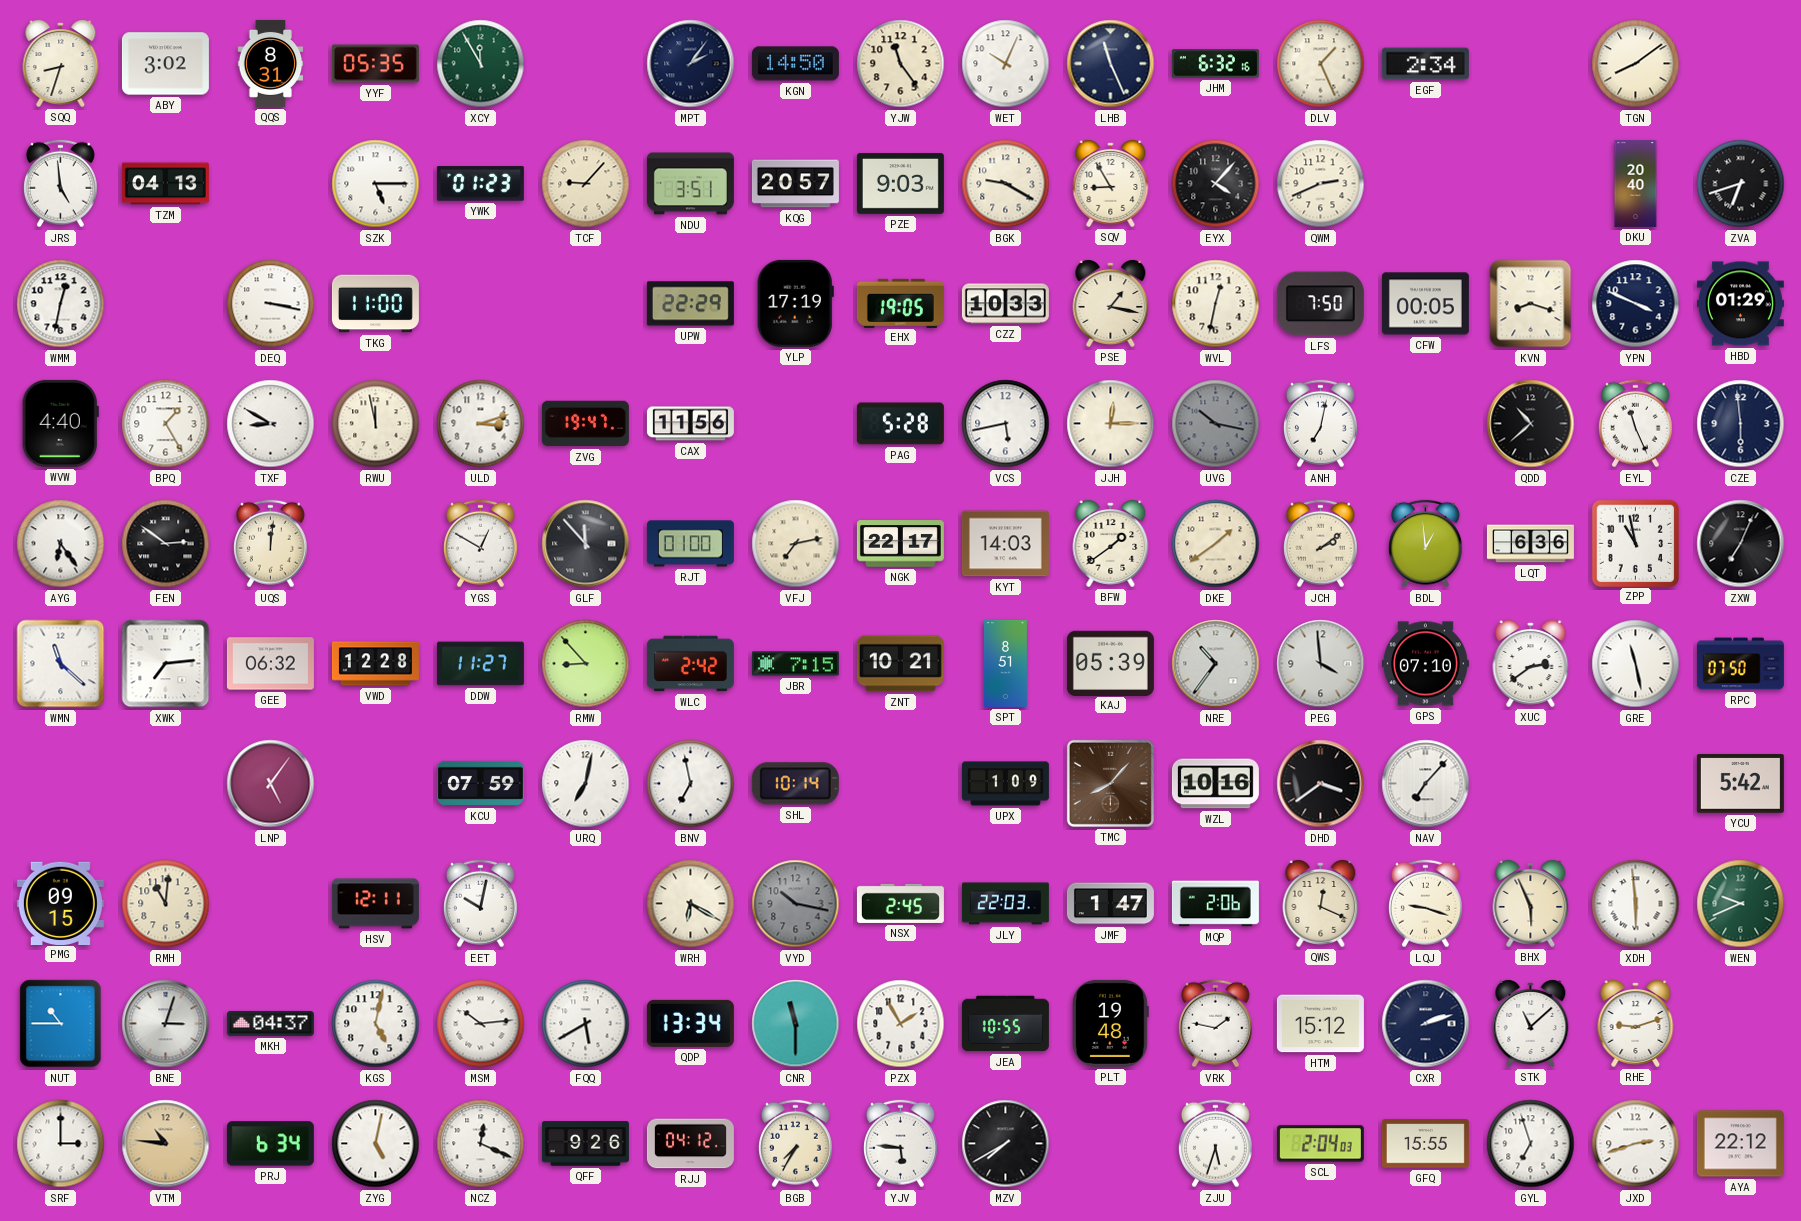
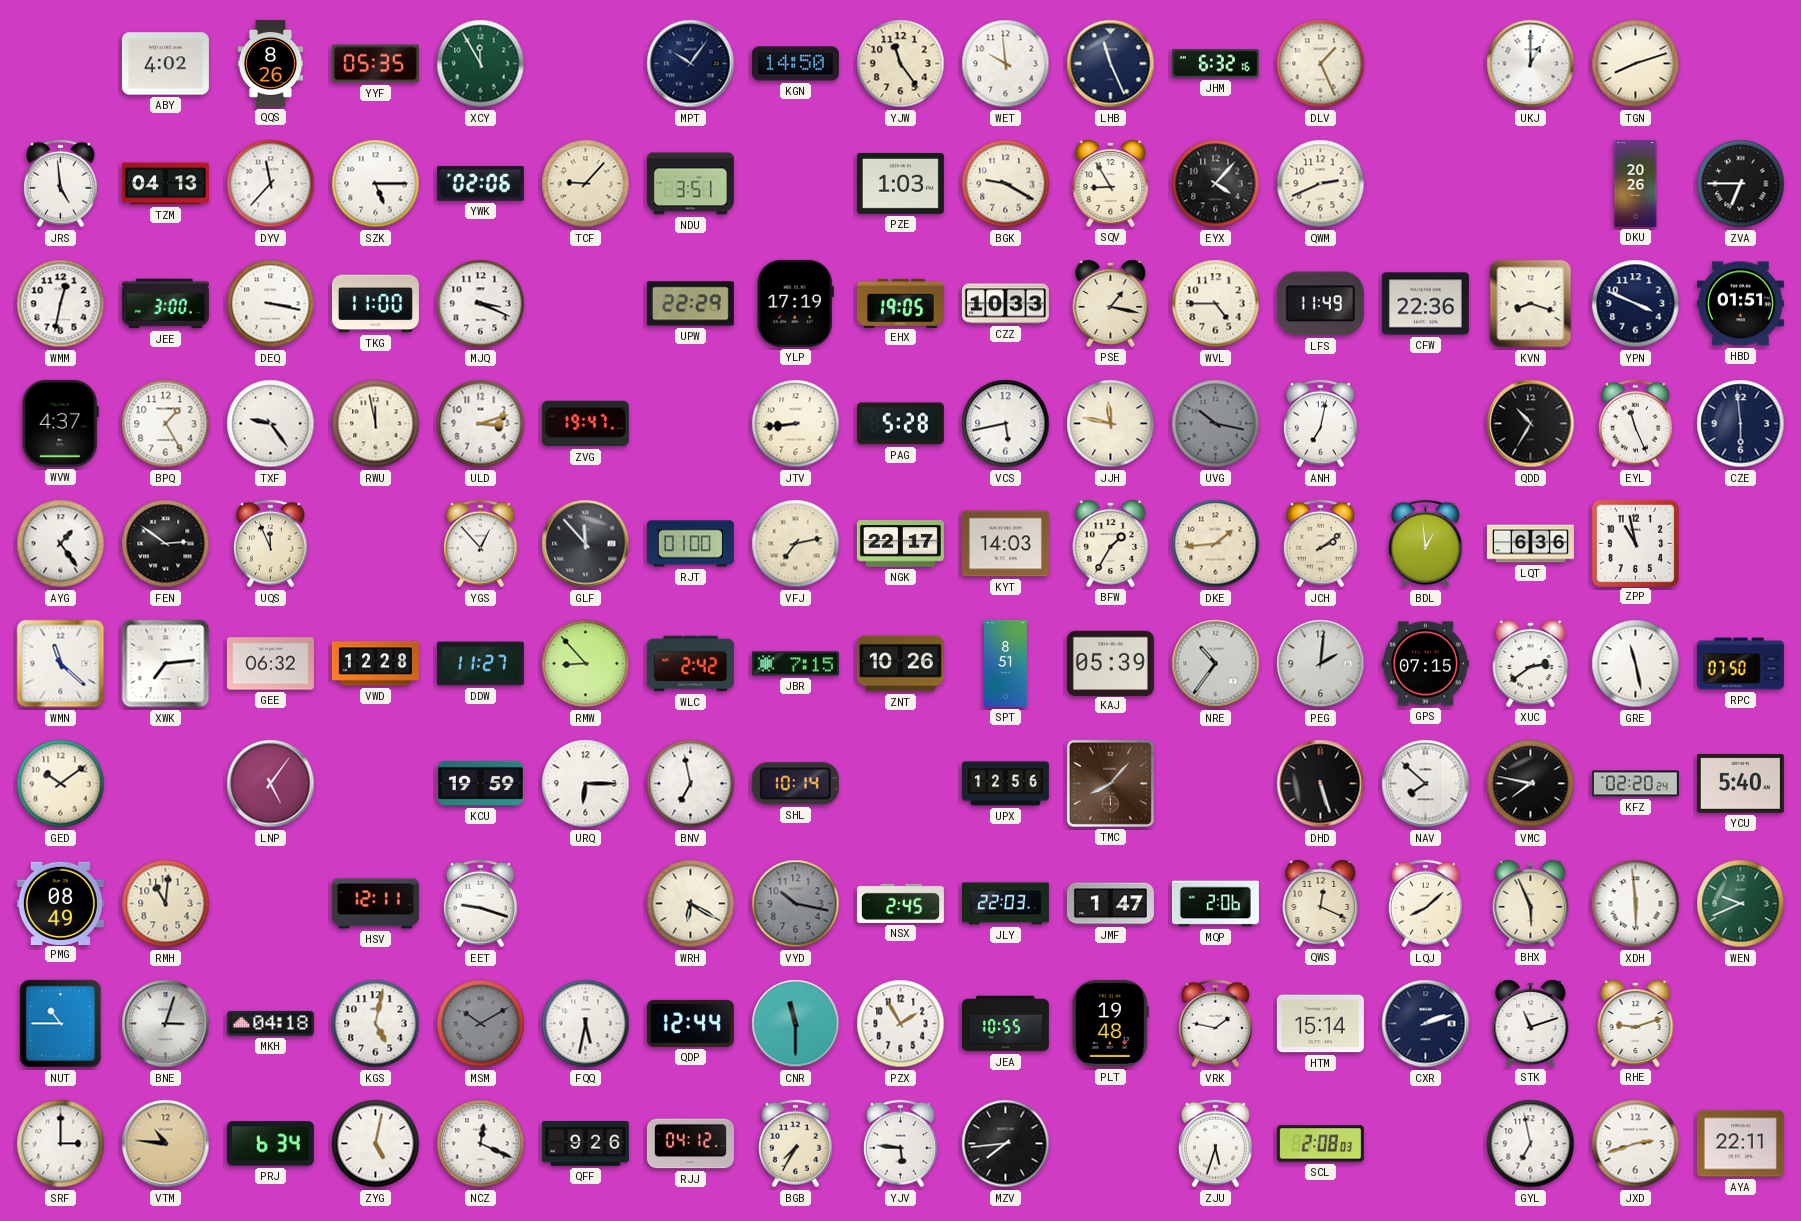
SQQ: 8:33 -> none (61, 64)
ABY: 3:02 -> 4:02 (165, 64)
QQS: 8:31 -> 8:26 (271, 63)
MPT: 2:06 -> 10:06 (691, 64)
WET: 10:04 -> 9:59 (1006, 64)
EGF: 2:34 -> none (1425, 64)
UKJ: none -> 1:00 (1531, 64)
TGN: 8:09 -> 8:12 (1636, 64)
DYV: none -> 11:37 (271, 184)
YWK: 01:23 -> 02:06 (480, 184)
KQG: 20:57 -> none (795, 184)
PZE: 9:03 -> 1:03 (900, 184)
DKU: 20:40 -> 20:26 (1636, 183)
ZVA: 6:42 -> 6:45 (1741, 184)
JEE: none -> 3:00 (165, 304)
MJQ: none -> 3:19 (481, 304)
WVL: 12:32 -> 4:45 (1216, 304)
LFS: 7:50 -> 11:49 (1320, 304)
CFW: 00:05 -> 22:36 (1425, 304)
HBD: 01:29 -> 01:51 (1740, 304)
WVW: 4:40 -> 4:37 (60, 423)
TXF: 8:50 -> 9:24 (271, 424)
CAX: 11:56 -> none (690, 424)
JTV: none -> 8:44 (796, 424)
JJH: 12:15 -> 11:47 (1111, 424)
QDD: 10:38 -> 10:35 (1531, 424)
AYG: 6:24 -> 1:24 (61, 544)
UQS: 12:01 -> 11:56 (271, 544)
YGS: 12:50 -> 12:53 (481, 544)
BFW: 1:39 -> 1:35 (1111, 544)
DKE: 1:39 -> 1:44 (1216, 544)
ZXW: 7:04 -> none (1741, 544)
ZNT: 10:21 -> 10:26 (900, 664)
PEG: 3:59 -> 2:01 (1321, 664)
GPS: 07:10 -> 07:15 (1425, 664)
GED: none -> 10:09 (61, 784)
KCU: 07:59 -> 19:59 (480, 783)
URQ: 7:02 -> 6:15 (586, 784)
UPX: 1:09 -> 12:56 (1005, 784)
WZL: 10:16 -> none (1215, 784)
DHD: 3:39 -> 5:27 (1321, 784)
NAV: 7:07 -> 7:52 (1426, 784)
VMC: none -> 7:47 (1531, 784)
KFZ: none -> 02:20 (1635, 784)
YCU: 5:42 -> 5:40 (1740, 784)
PMG: 09:15 -> 08:49 (60, 903)
EET: 10:02 -> 9:18 (481, 904)
LQJ: 9:18 -> 8:08 (1426, 904)
MKH: 04:37 -> 04:18 (270, 1023)
MSM: 10:14 -> 10:10 (481, 1024)
MSM dial: white -> grey (481, 1024)
FQQ: 5:40 -> 5:32 (586, 1024)
QDP: 13:34 -> 12:44 (690, 1023)
HTM: 15:12 -> 15:14 (1320, 1024)
STK: 11:08 -> 11:12 (1531, 1024)
MZV: 7:40 -> 7:44 (1006, 1144)
SCL: 2:04 -> 2:08 (1320, 1144)
GFQ: 15:55 -> none (1425, 1144)
GYL: 6:57 -> 6:58 (1531, 1144)
AYA: 22:12 -> 22:11 (1740, 1144)
